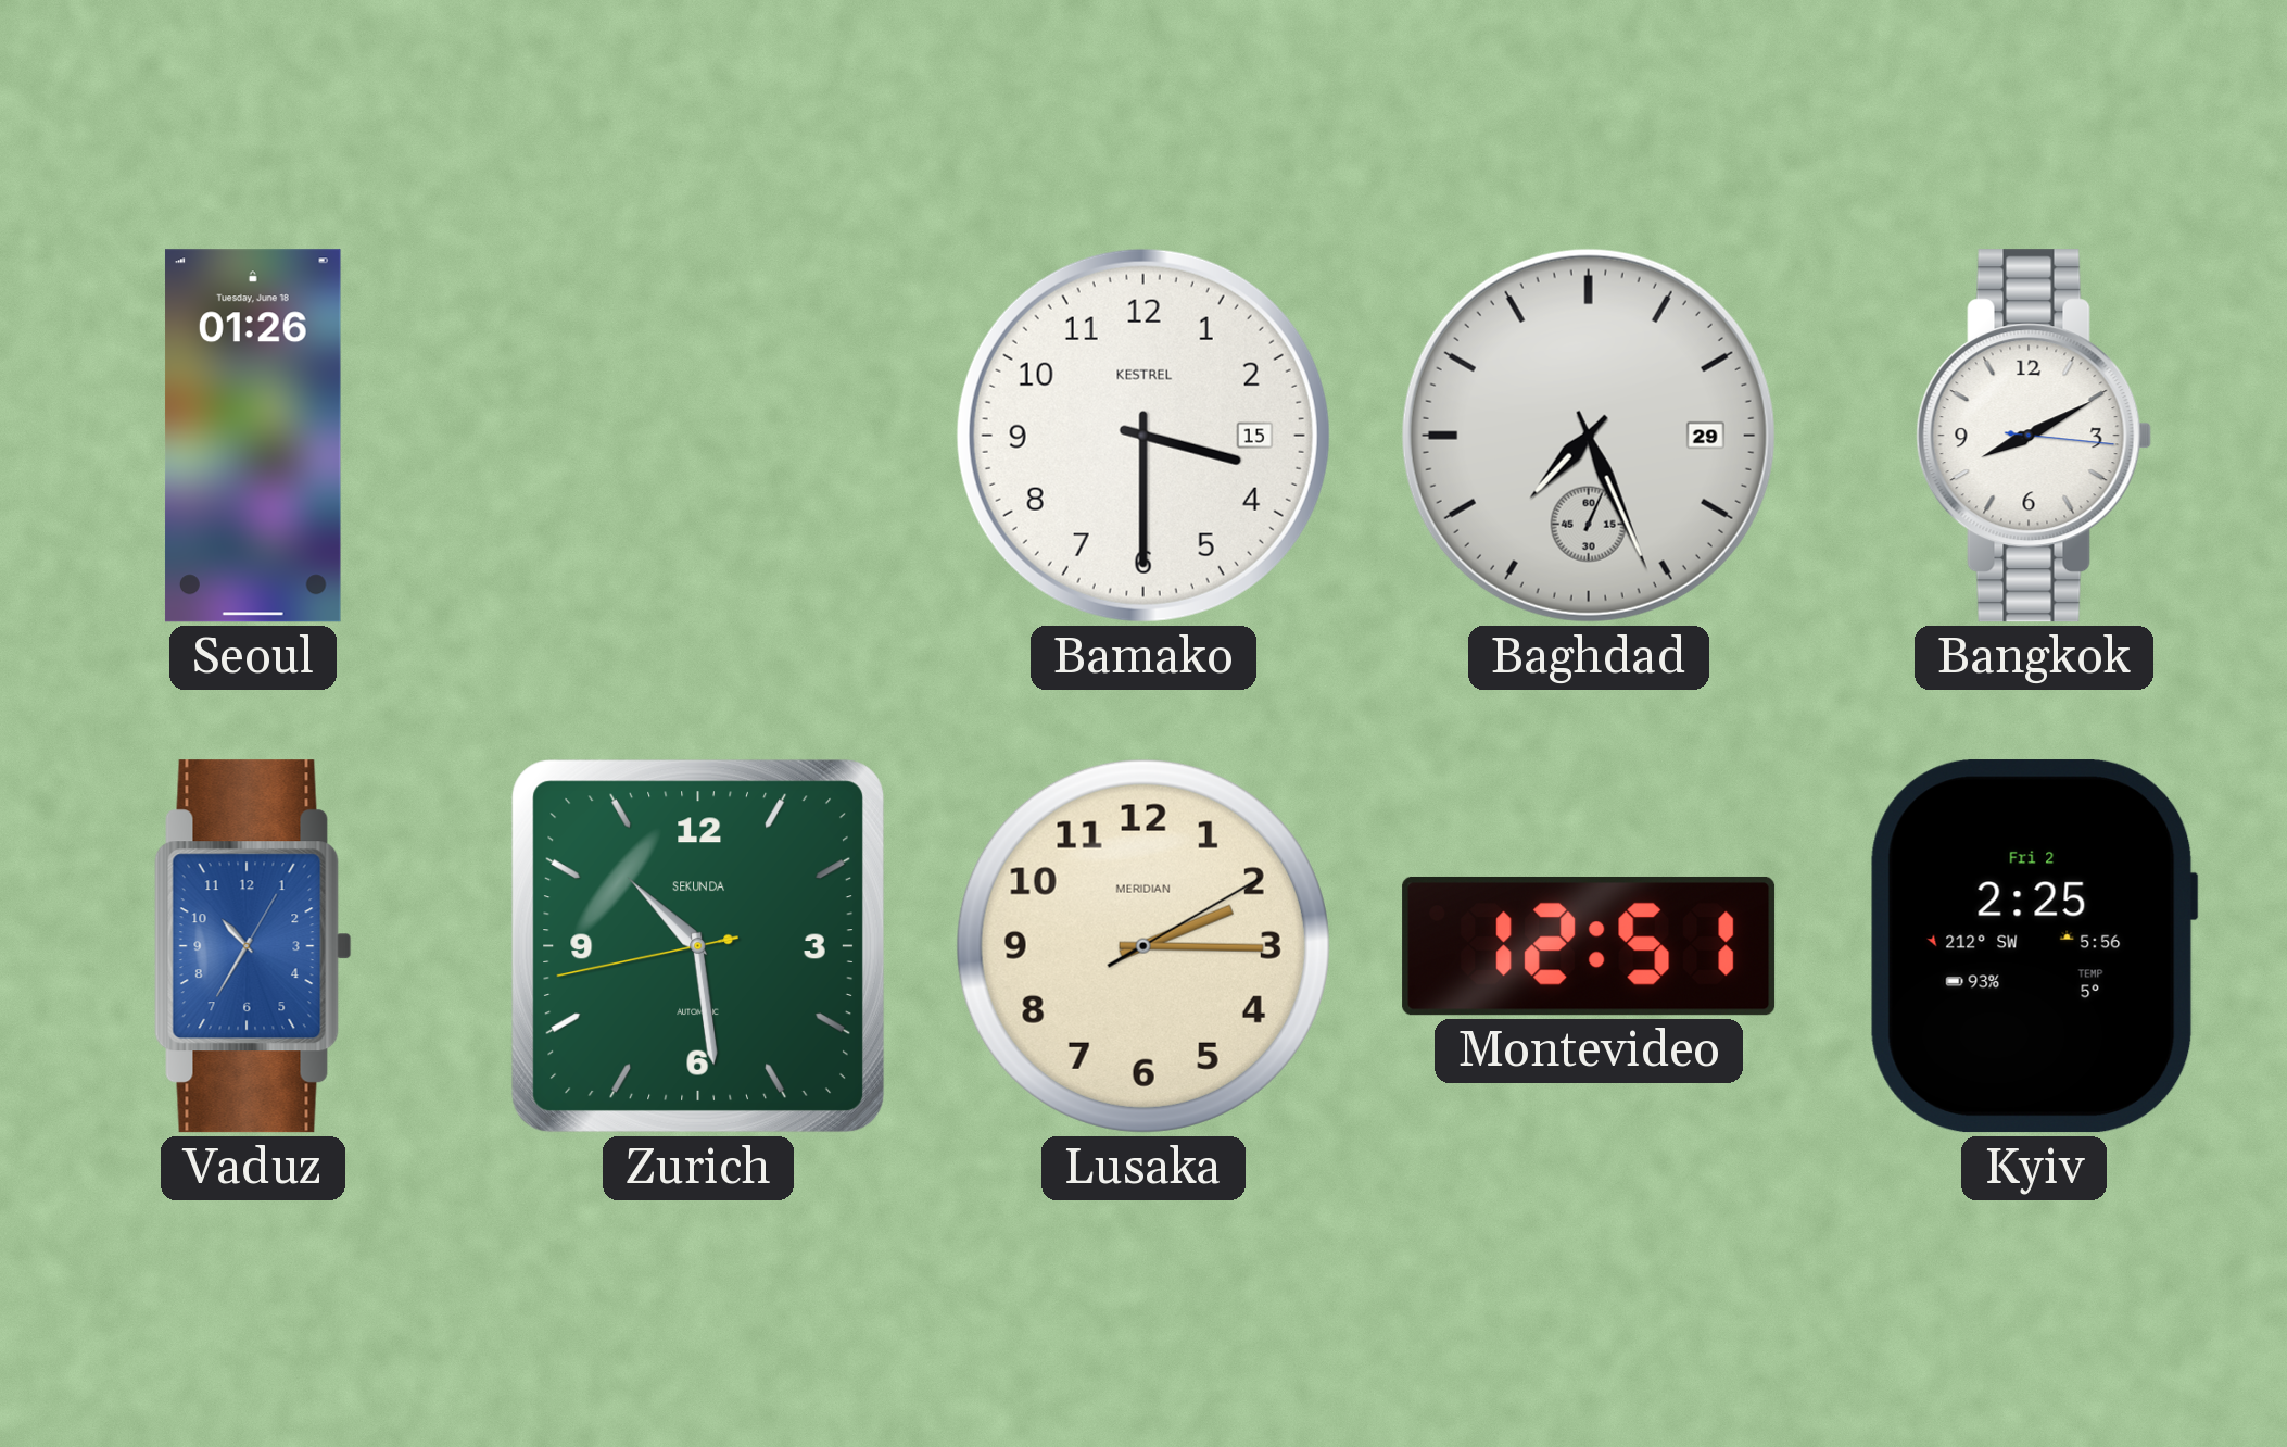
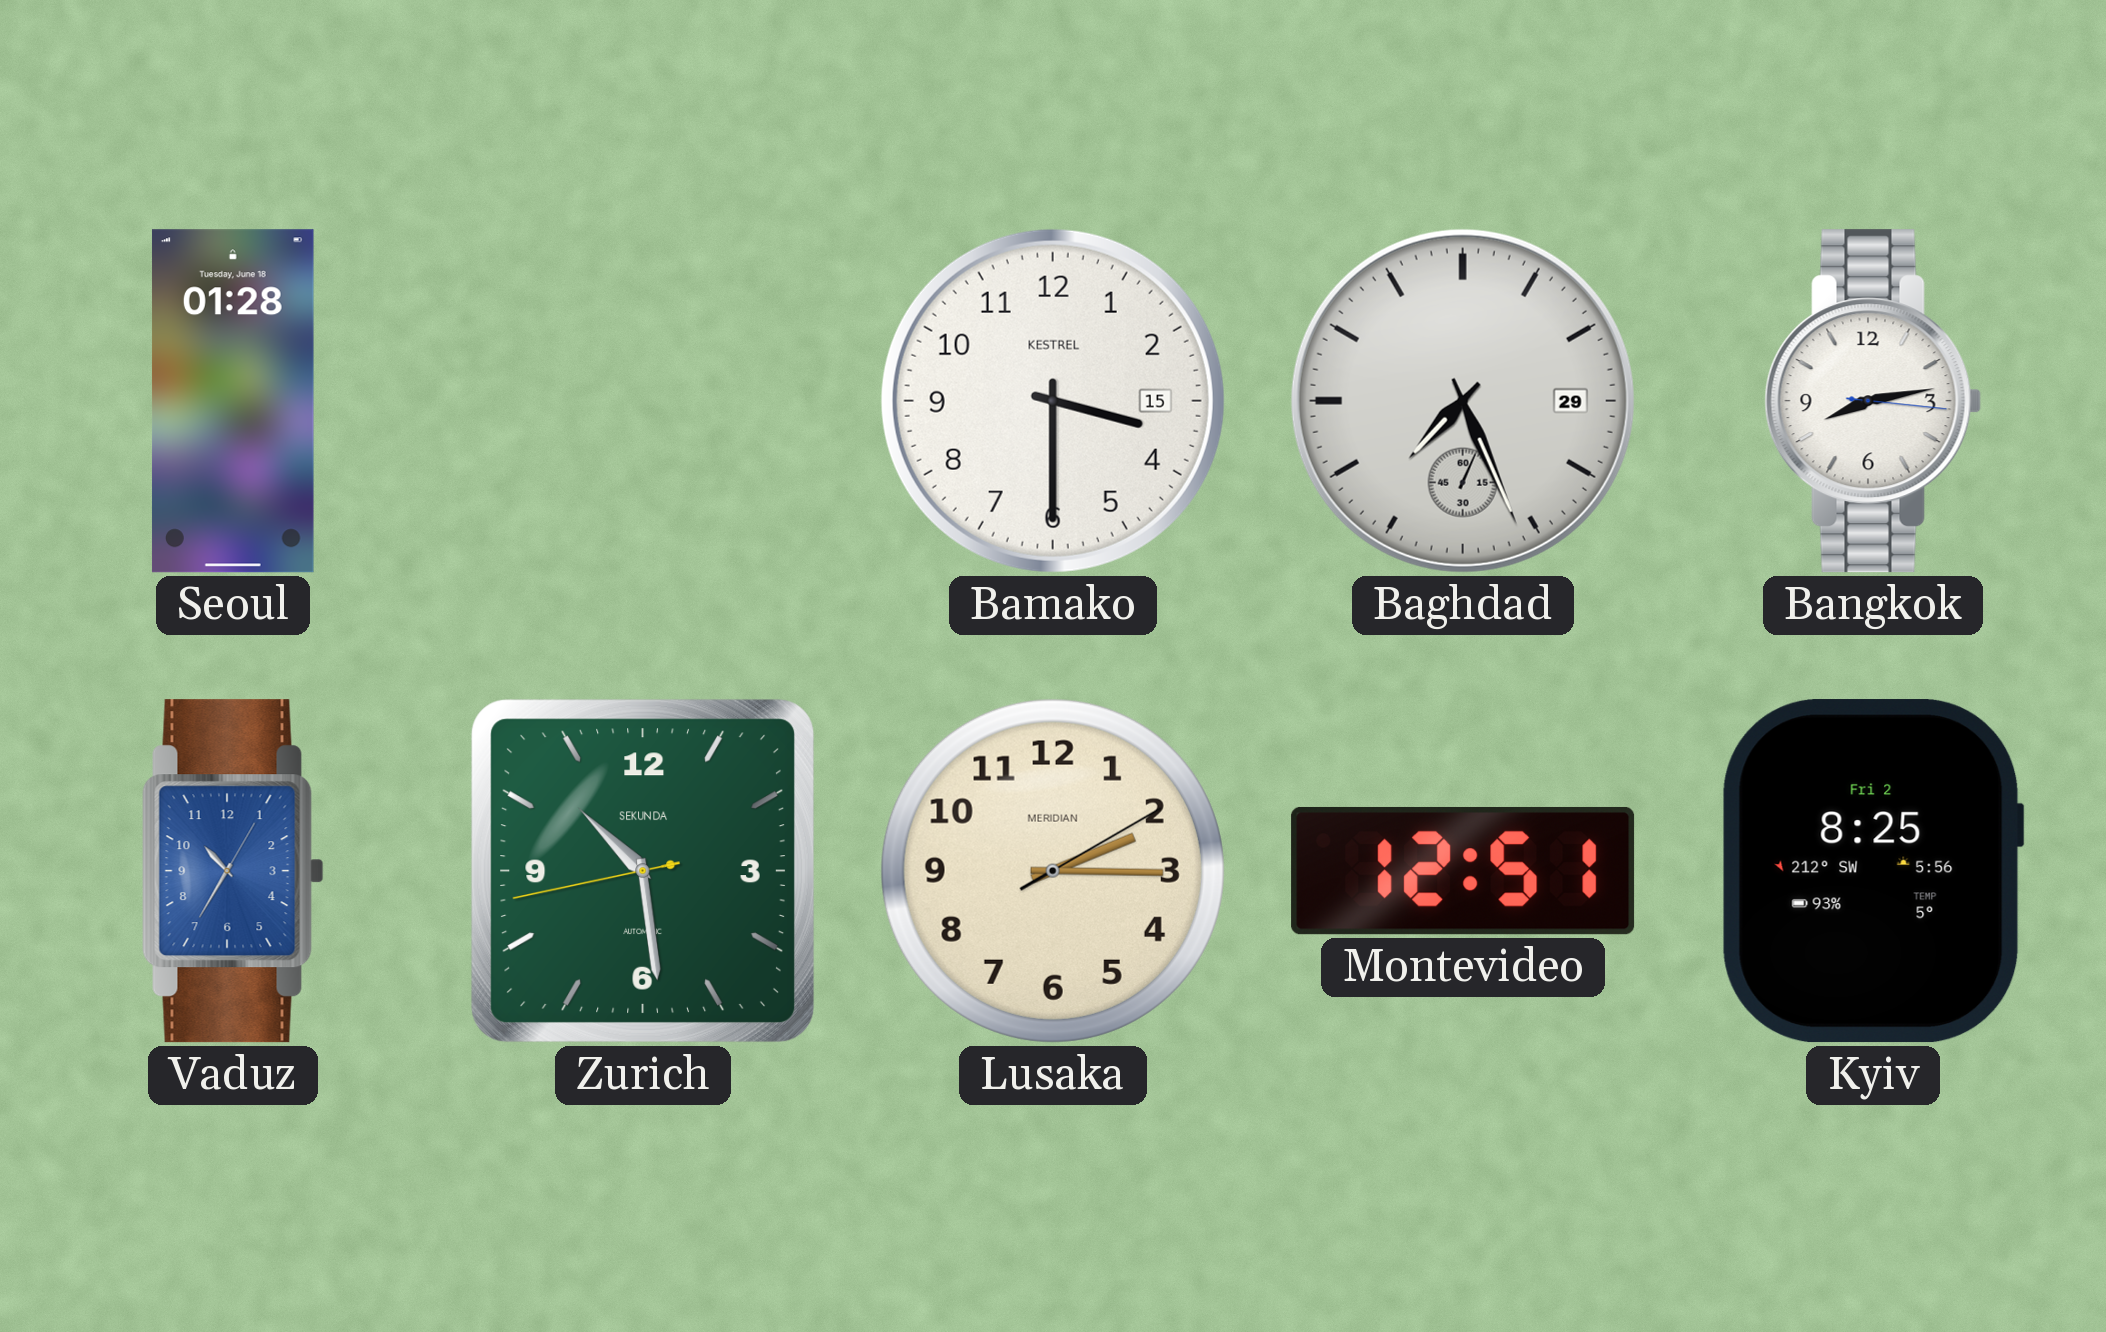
Seoul: 01:26 -> 01:28 (233, 401)
Bangkok: 8:10 -> 8:13 (1873, 401)
Kyiv: 2:25 -> 8:25 (1873, 871)
